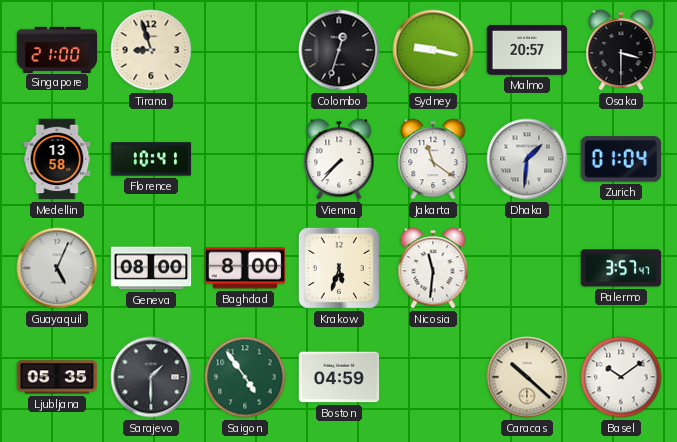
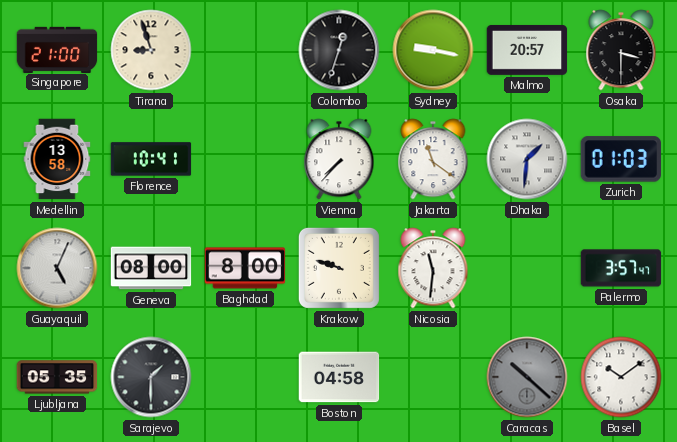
Zurich: 01:04 -> 01:03 (621, 159)
Krakow: 5:33 -> 9:48 (339, 268)
Saigon: 4:54 -> none (245, 377)
Boston: 04:59 -> 04:58 (339, 377)
Caracas dial: cream -> grey (527, 377)
